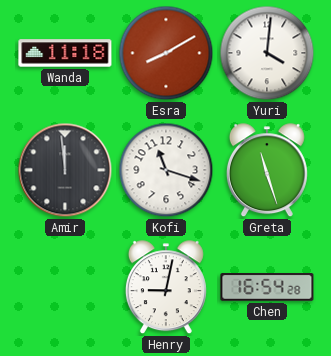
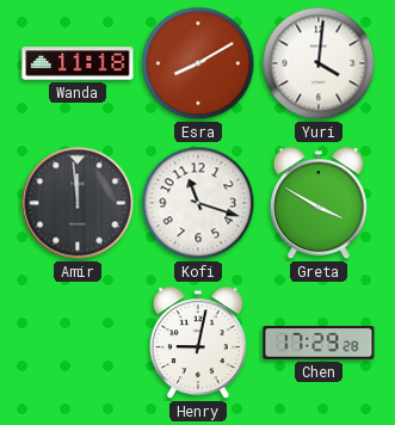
Greta: 11:27 -> 3:50 (319, 204)
Chen: 16:54 -> 17:29 (319, 344)
